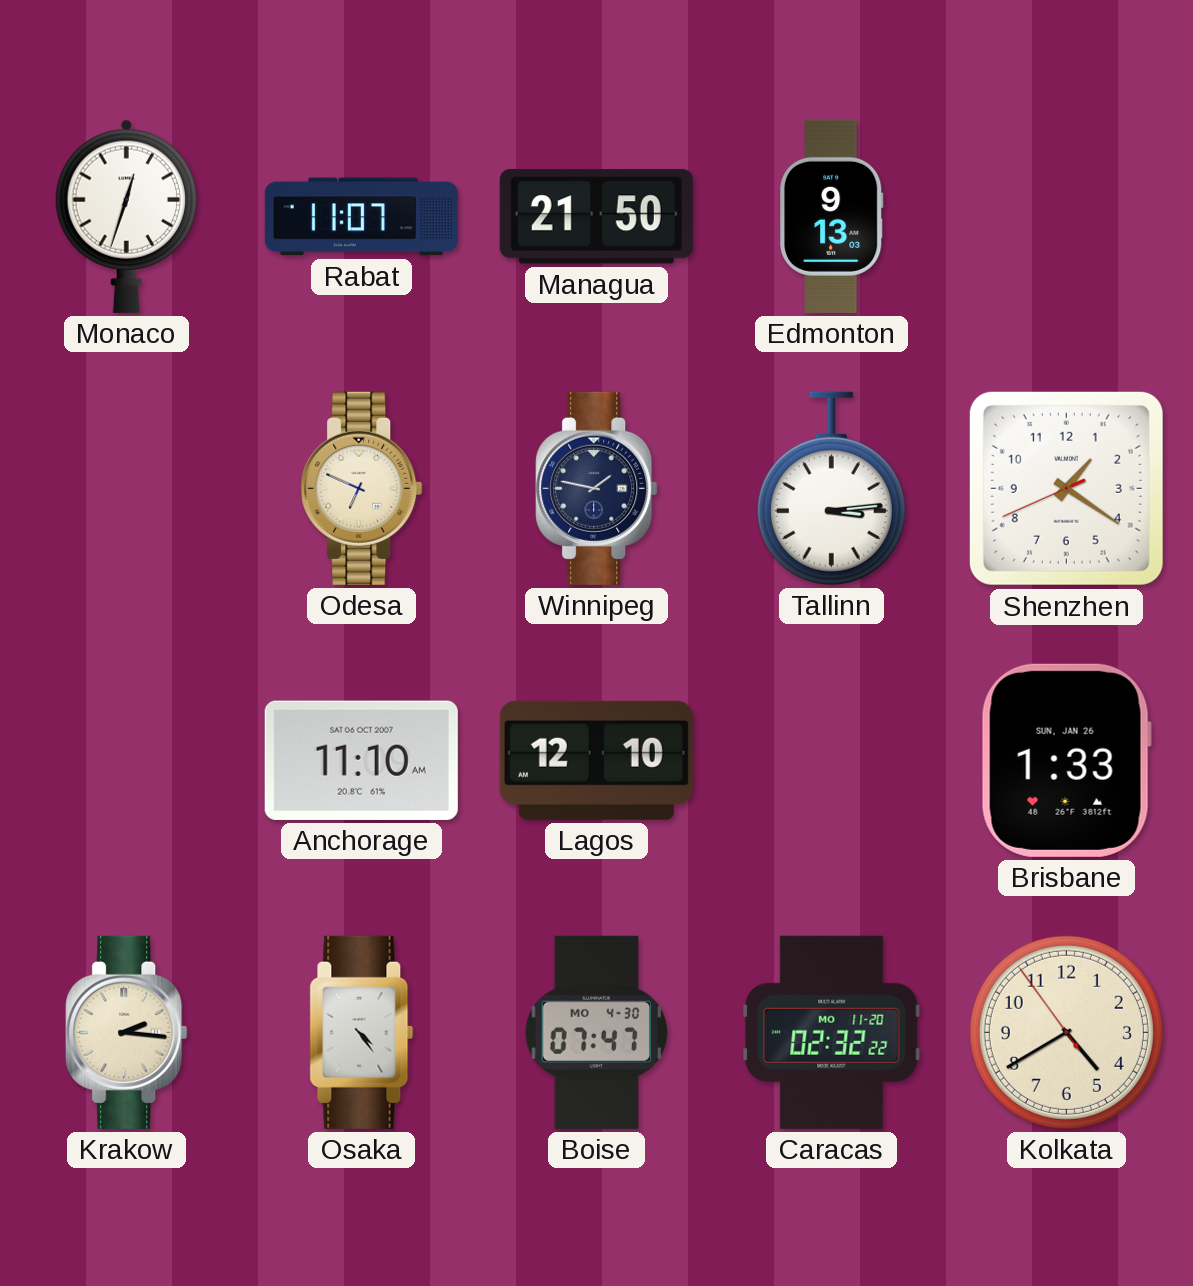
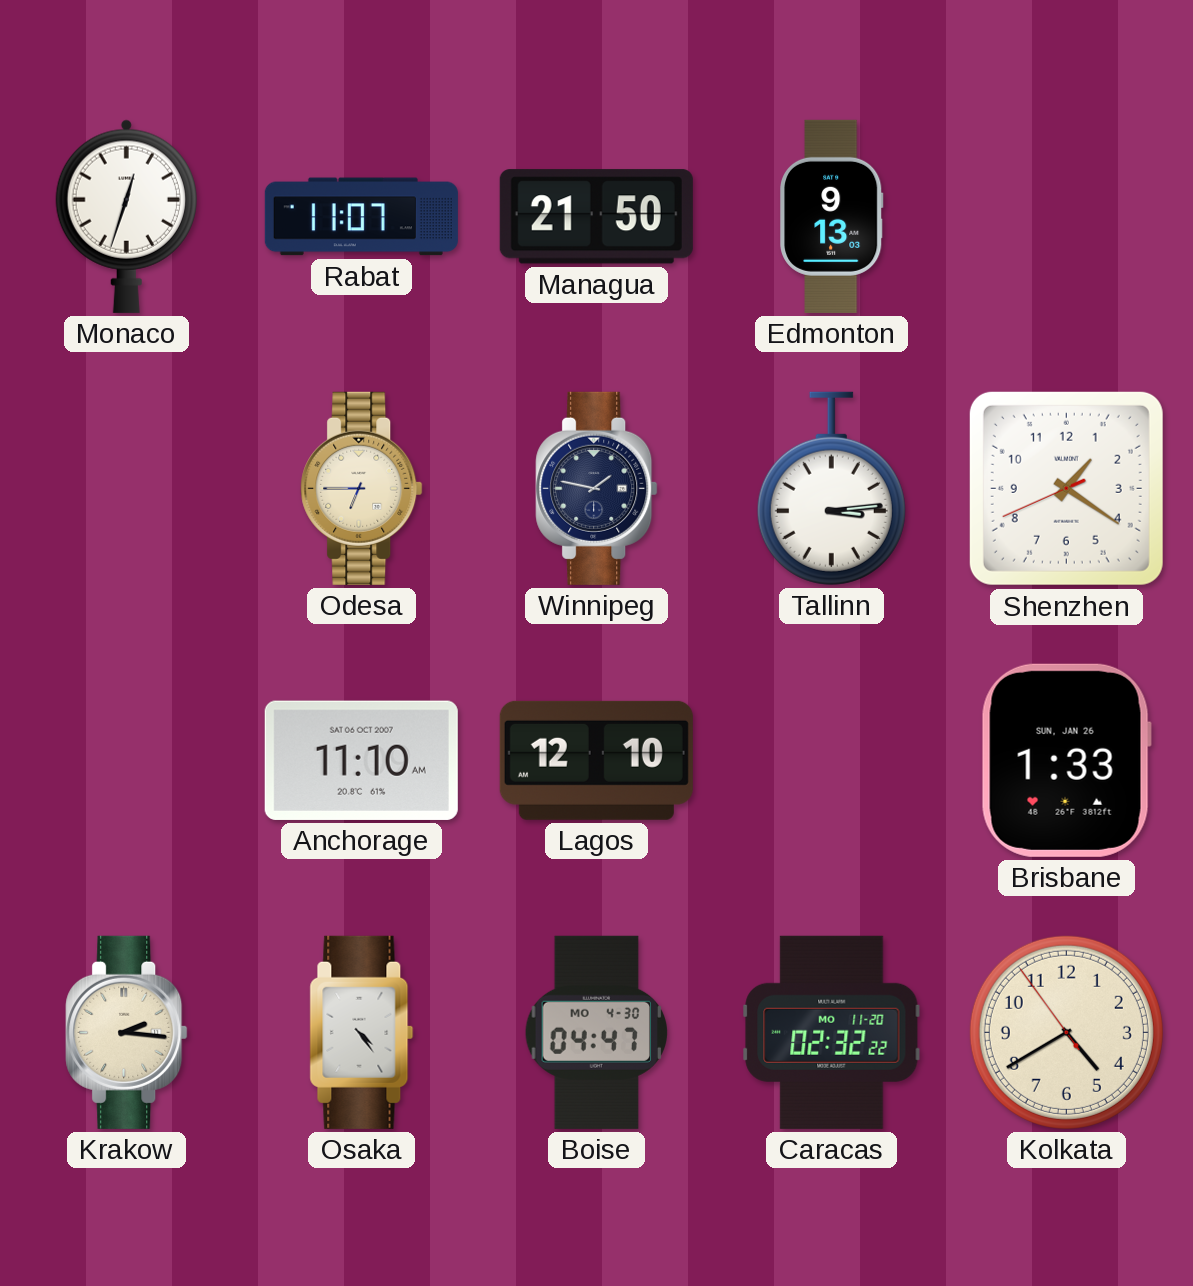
Odesa: 6:49 -> 6:45 (362, 488)
Boise: 07:47 -> 04:47 (597, 1032)
